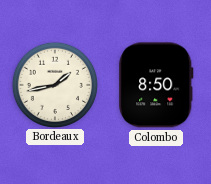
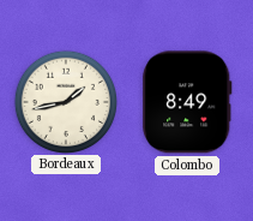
Colombo: 8:50 -> 8:49 (187, 102)
